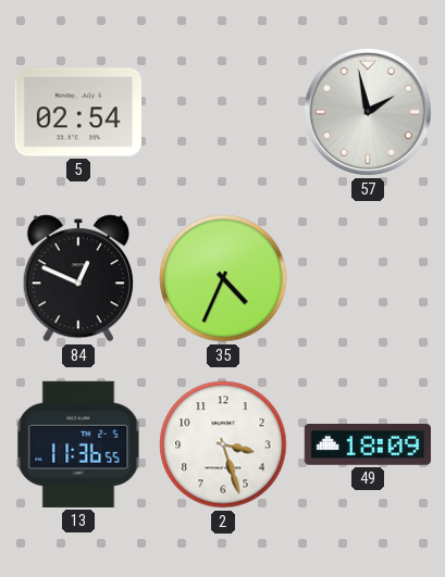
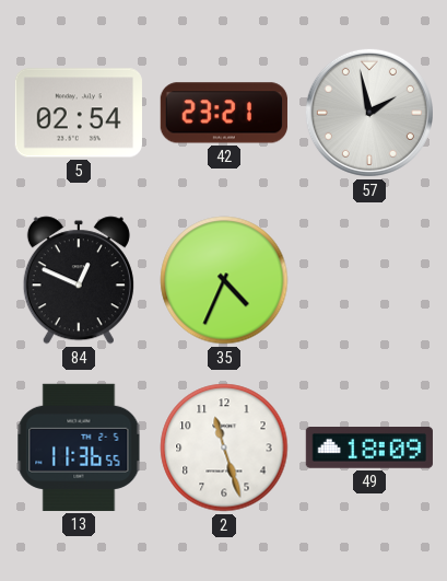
42: none -> 23:21 (224, 113)
2: 3:27 -> 11:27 (224, 448)
